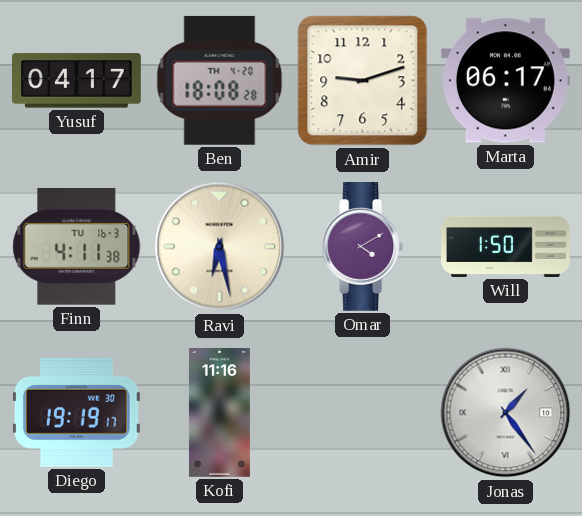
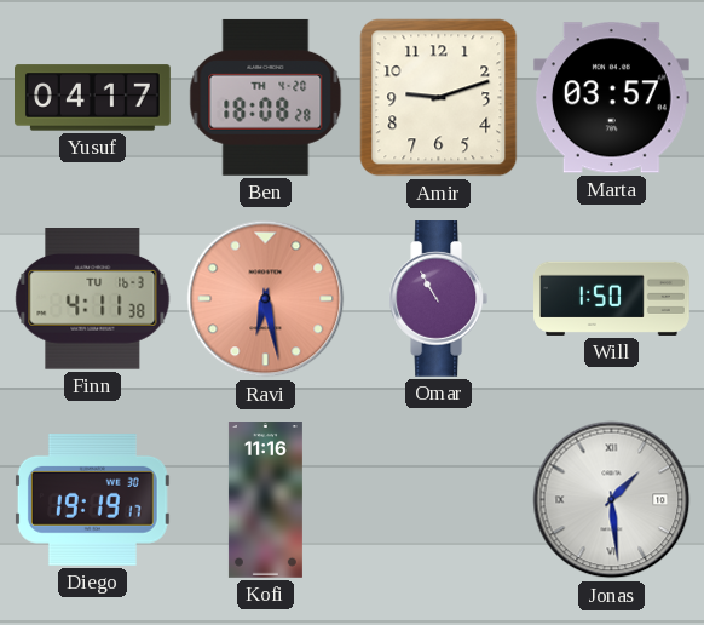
Marta: 06:17 -> 03:57 (611, 98)
Ravi dial: cream -> salmon (266, 299)
Omar: 4:10 -> 10:55 (439, 299)
Jonas: 1:24 -> 1:29 (612, 500)
